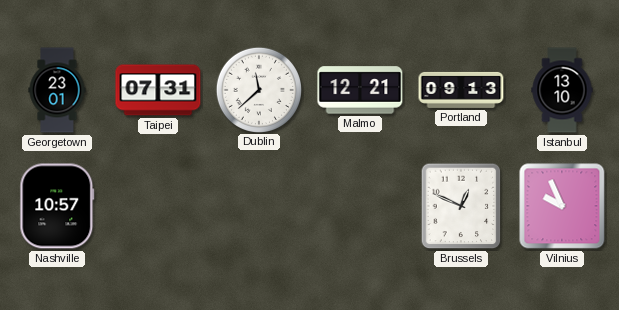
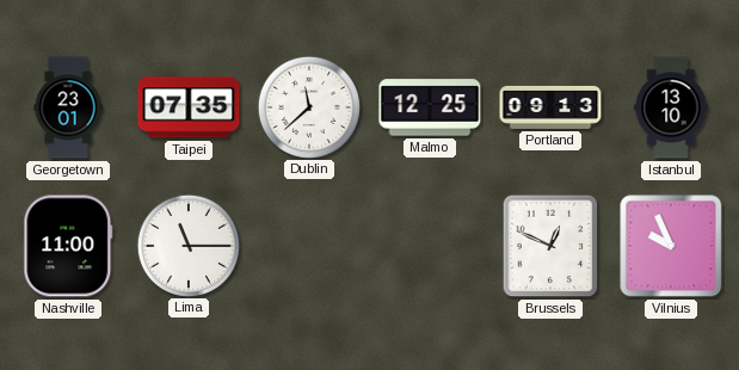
Taipei: 07:31 -> 07:35 (189, 107)
Malmo: 12:21 -> 12:25 (430, 107)
Nashville: 10:57 -> 11:00 (68, 246)
Lima: none -> 11:15 (187, 245)
